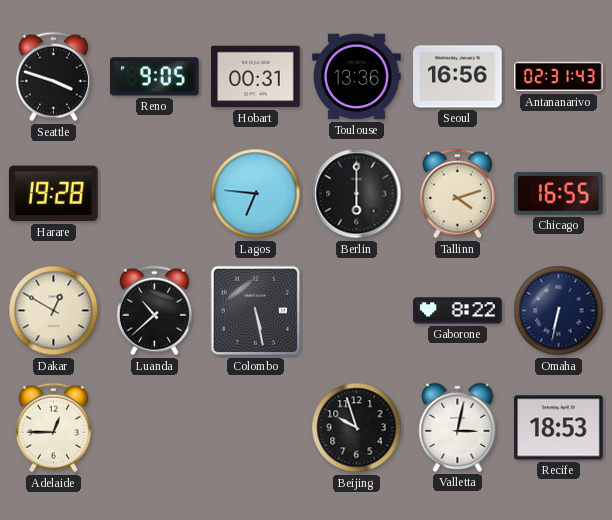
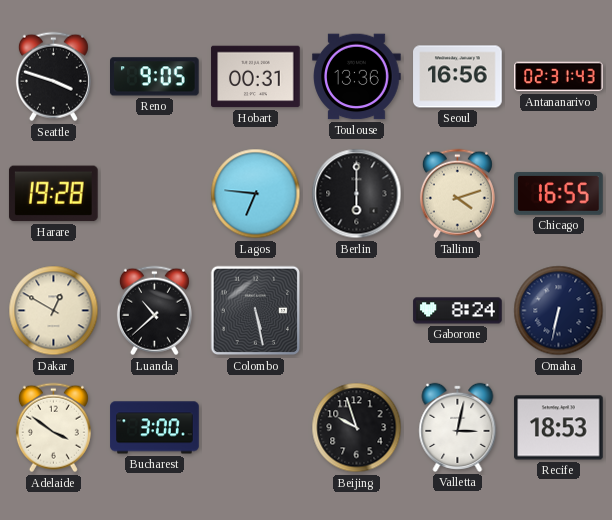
Gaborone: 8:22 -> 8:24 (458, 311)
Adelaide: 12:45 -> 3:51 (53, 428)
Bucharest: none -> 3:00 (155, 428)
